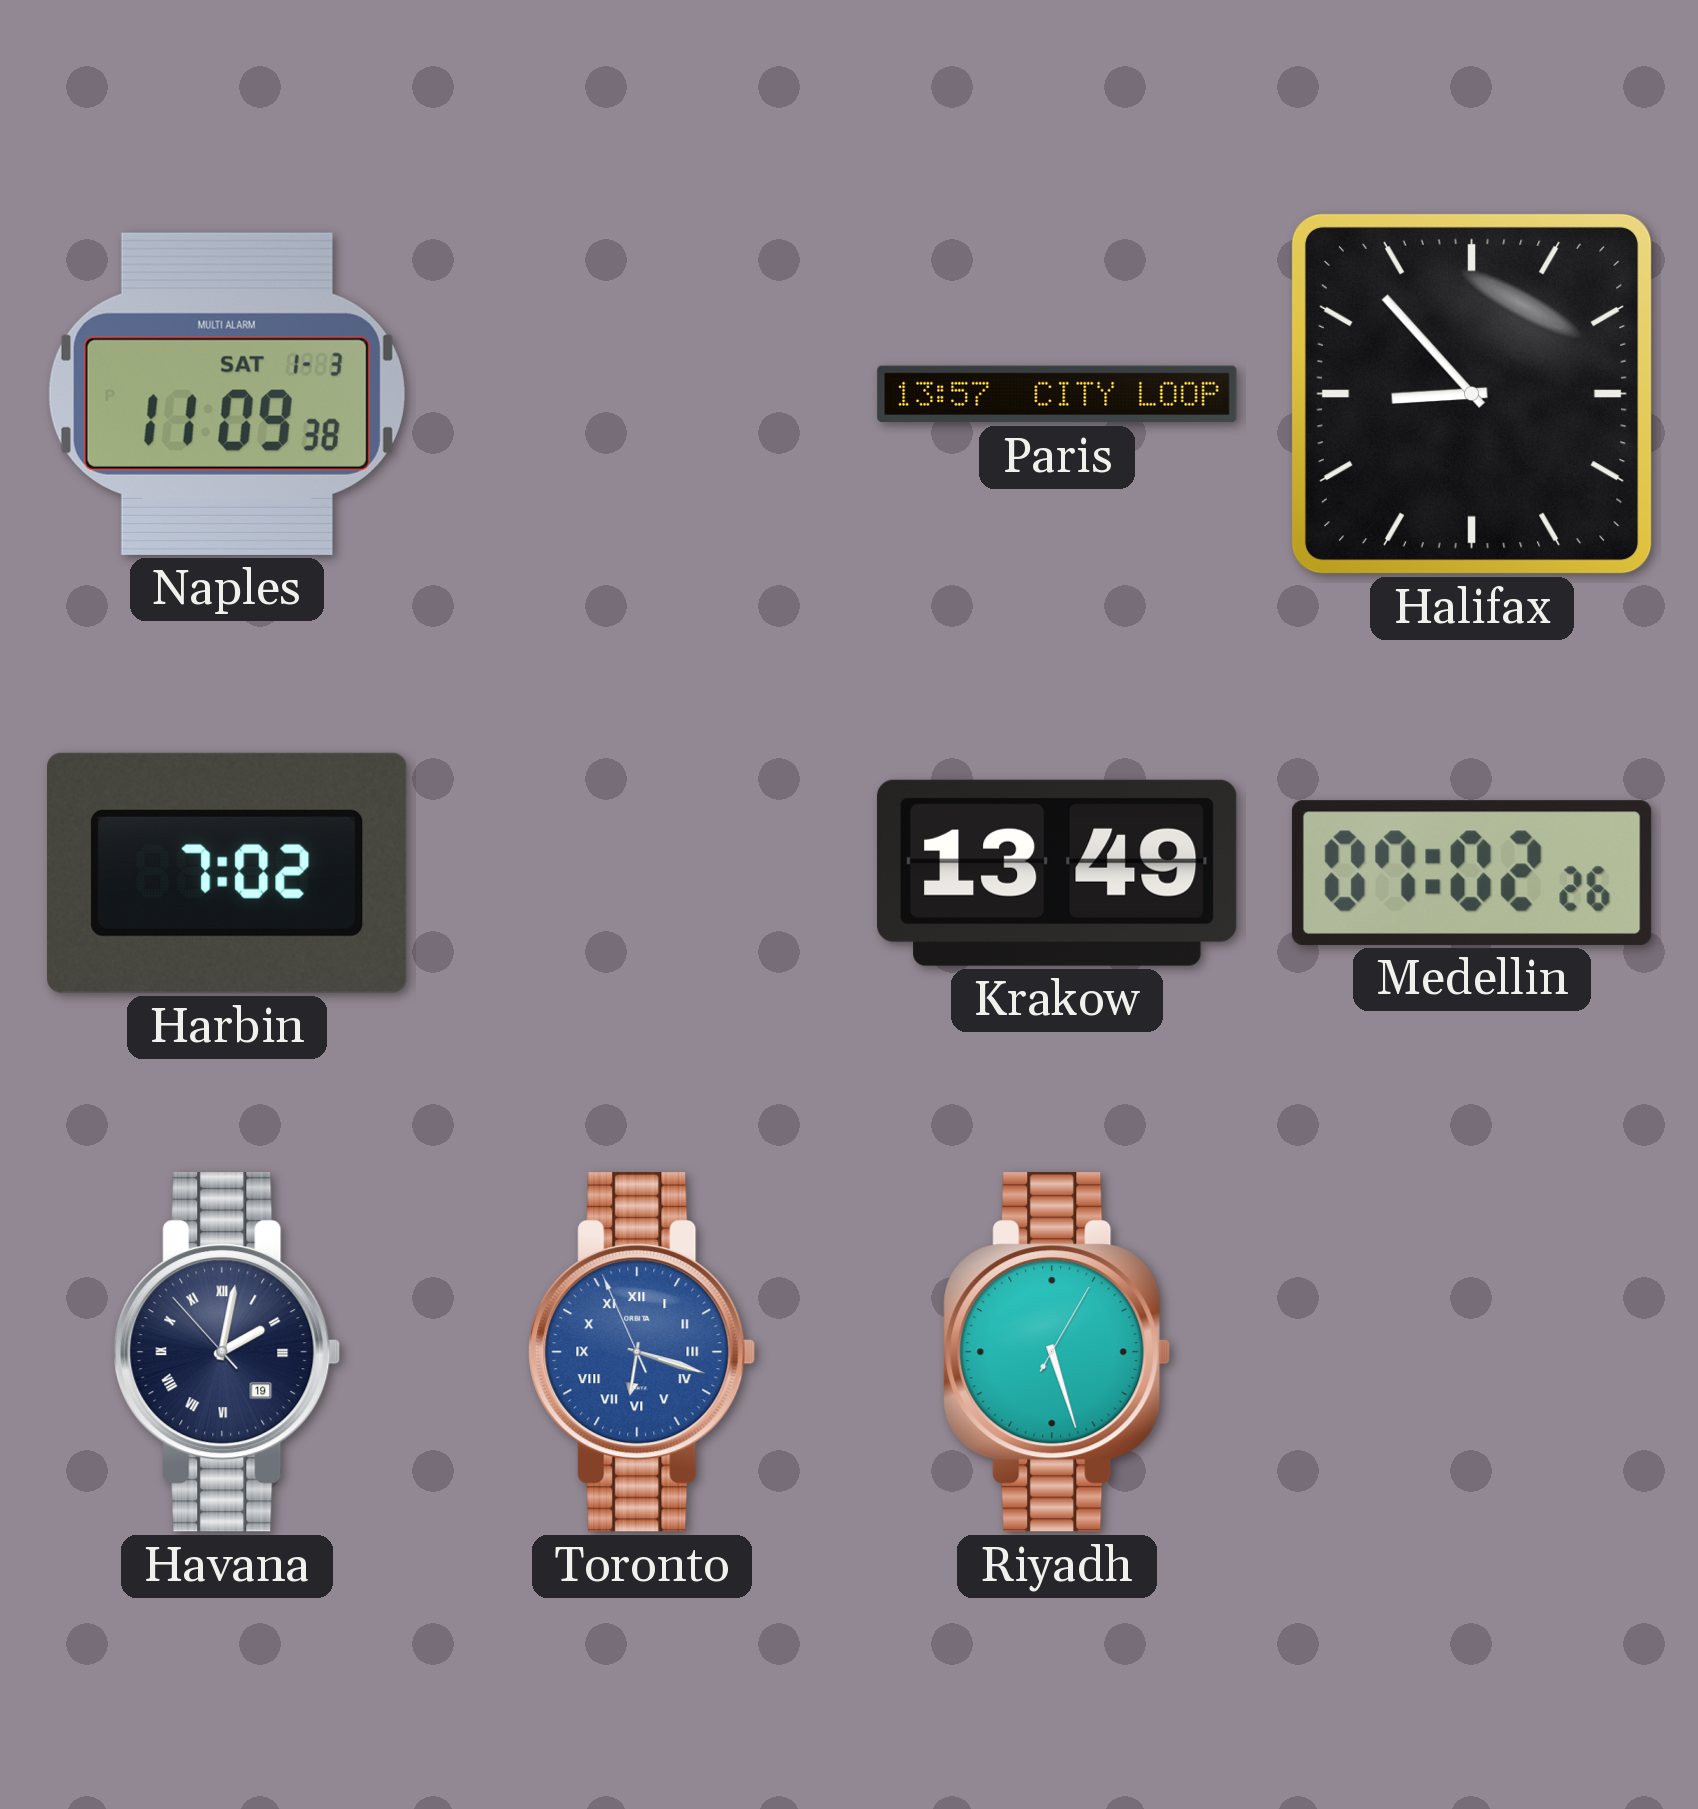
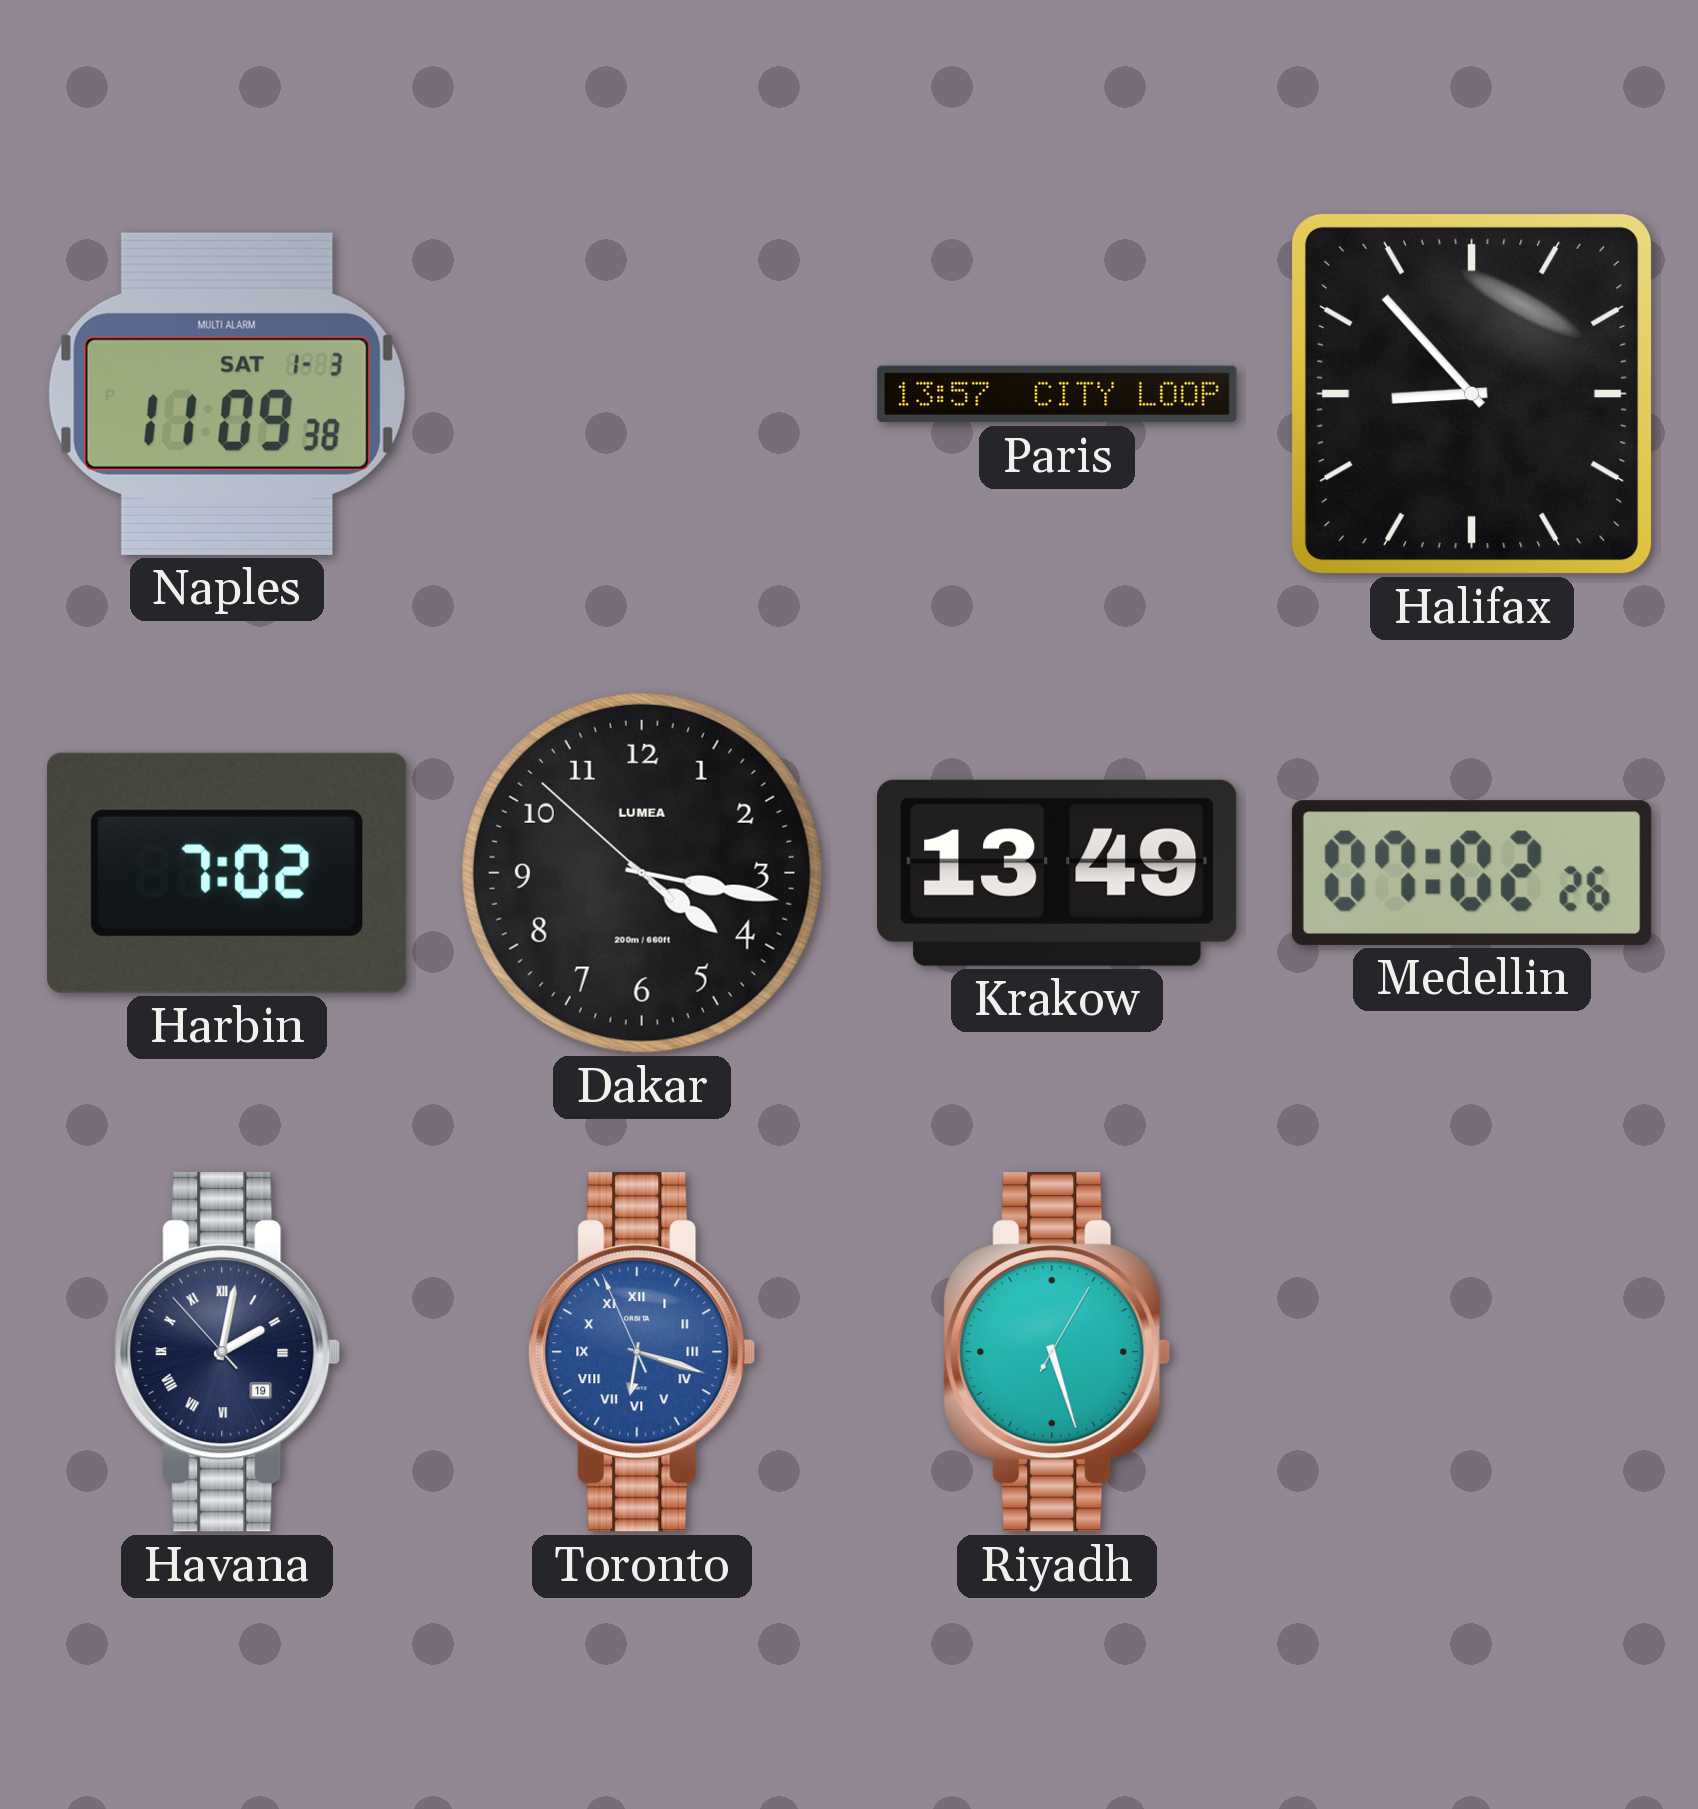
Dakar: none -> 4:16 (642, 873)
